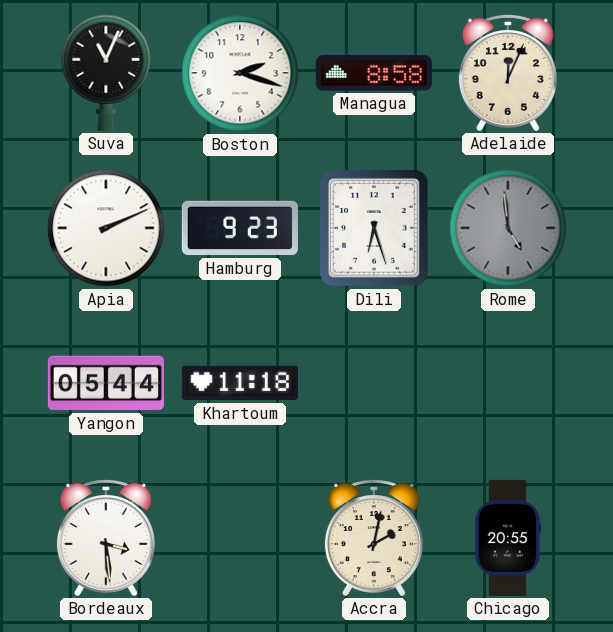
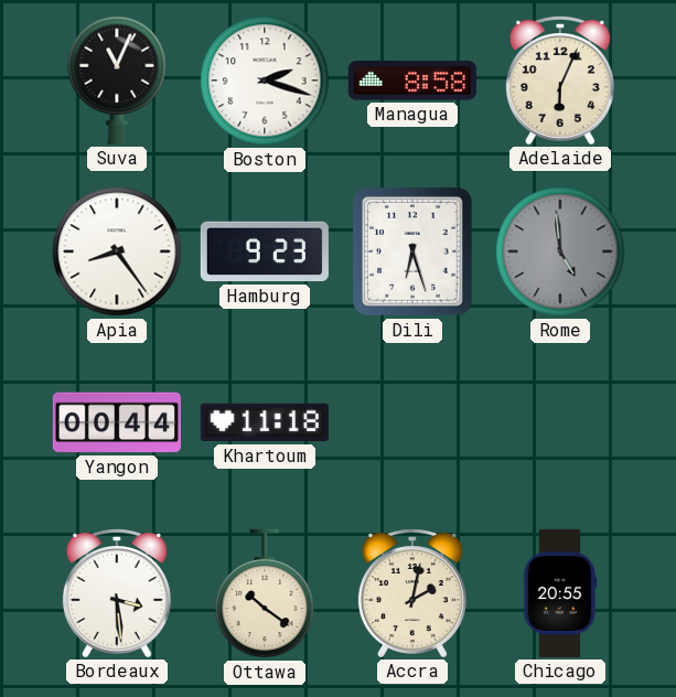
Adelaide: 12:04 -> 6:04 (560, 81)
Apia: 2:11 -> 8:24 (117, 251)
Yangon: 05:44 -> 00:44 (117, 422)
Ottawa: none -> 10:21 (265, 593)
